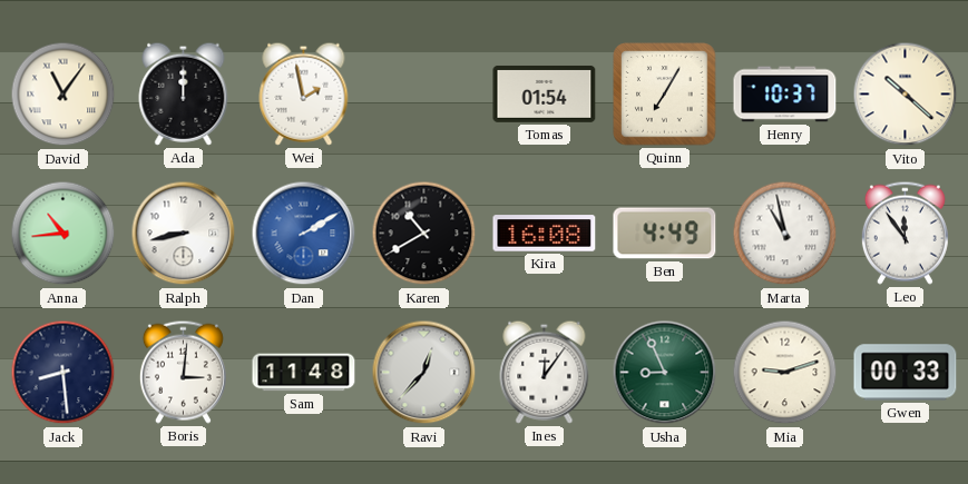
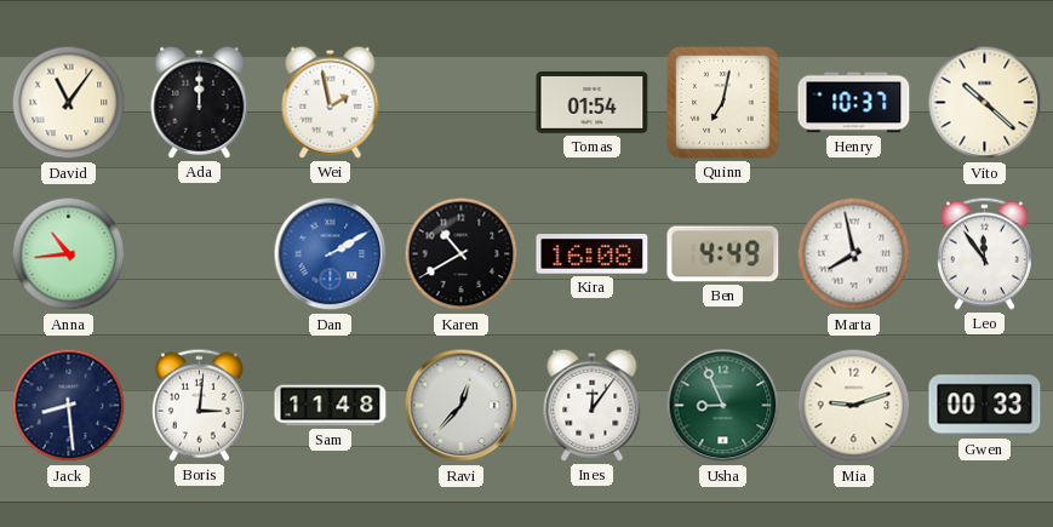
Quinn: 7:05 -> 7:02 (723, 103)
Ralph: 8:43 -> none (184, 234)
Marta: 10:58 -> 7:58 (854, 254)
